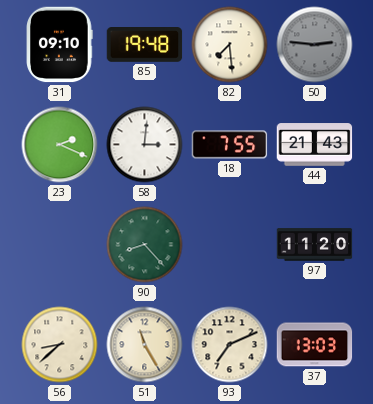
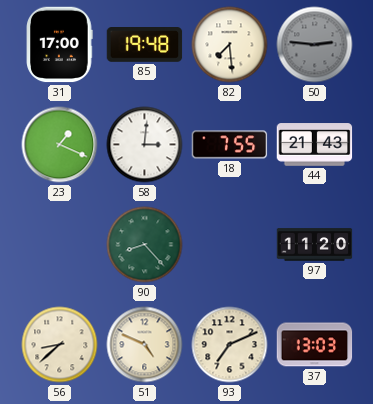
31: 09:10 -> 17:00 (60, 45)
23: 2:19 -> 1:19 (60, 145)
51: 11:25 -> 4:49 (145, 345)
